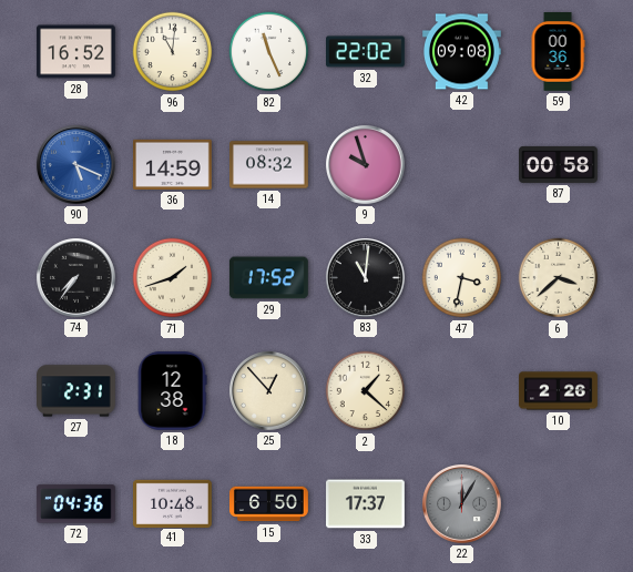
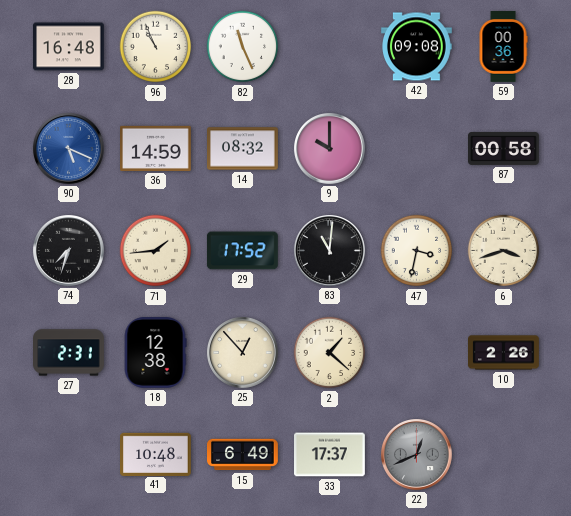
28: 16:52 -> 16:48 (69, 47)
96: 11:01 -> 10:56 (156, 47)
32: 22:02 -> none (366, 52)
9: 9:57 -> 10:00 (330, 149)
74: 7:36 -> 7:33 (69, 251)
71: 1:42 -> 1:44 (156, 251)
6: 3:38 -> 3:42 (504, 251)
72: 04:36 -> none (75, 504)
15: 6:50 -> 6:49 (243, 455)
22: 12:05 -> 12:41 (417, 455)
